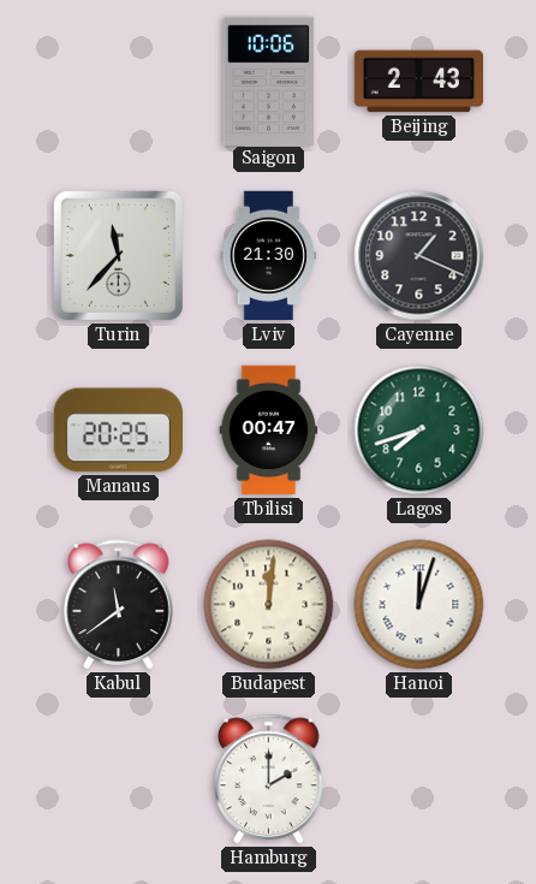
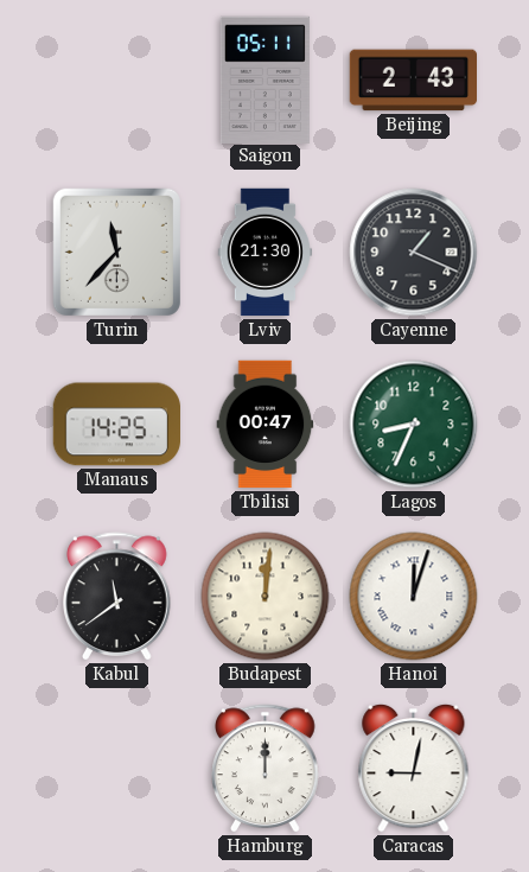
Saigon: 10:06 -> 05:11 (264, 79)
Manaus: 20:25 -> 14:25 (116, 425)
Lagos: 7:42 -> 8:34 (414, 425)
Hamburg: 2:00 -> 12:00 (266, 769)
Caracas: none -> 9:02 (414, 768)
